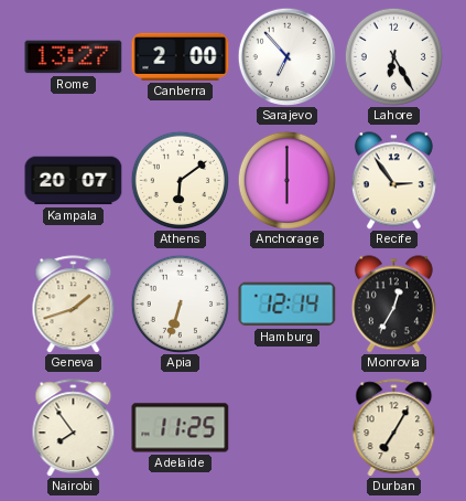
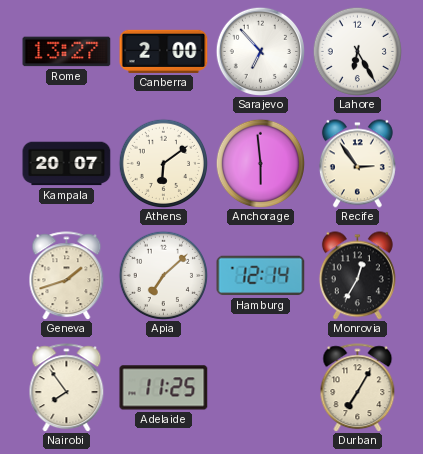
Anchorage: 6:00 -> 5:59 (260, 163)
Apia: 6:33 -> 7:08 (163, 275)
